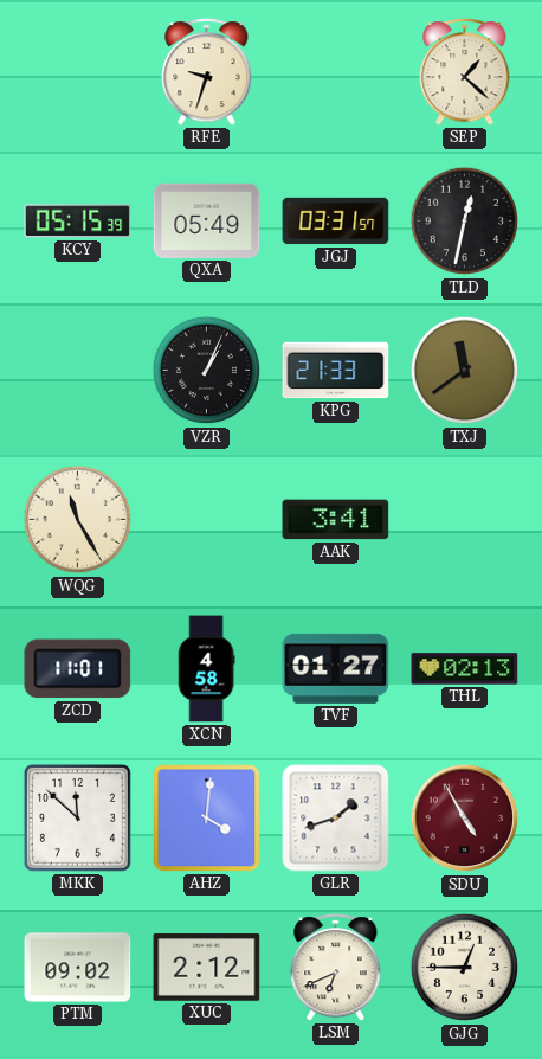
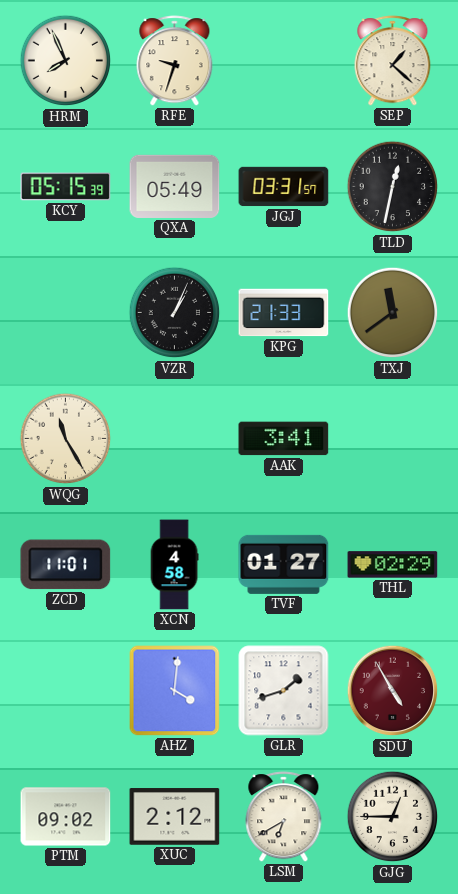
HRM: none -> 7:56 (66, 61)
THL: 02:13 -> 02:29 (393, 565)
MKK: 11:52 -> none (77, 817)
LSM: 6:41 -> 6:40 (284, 817)
